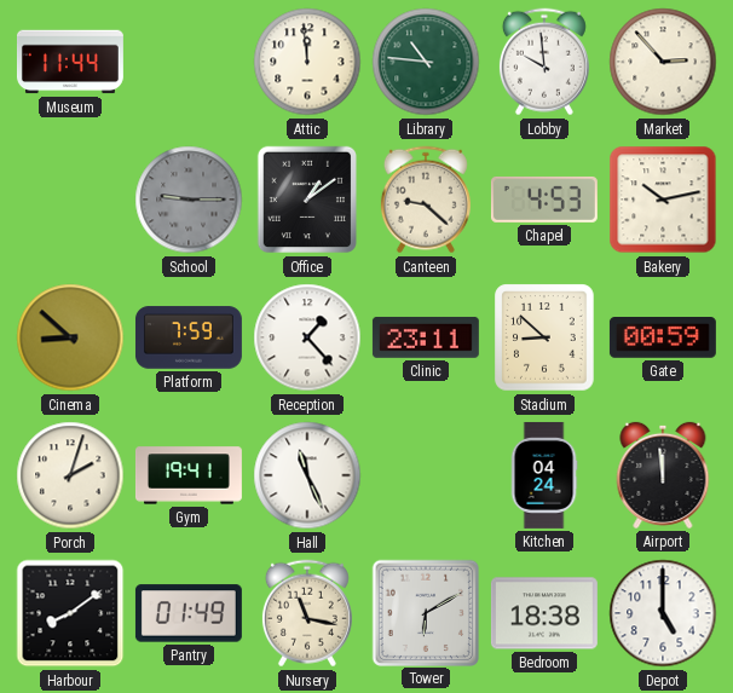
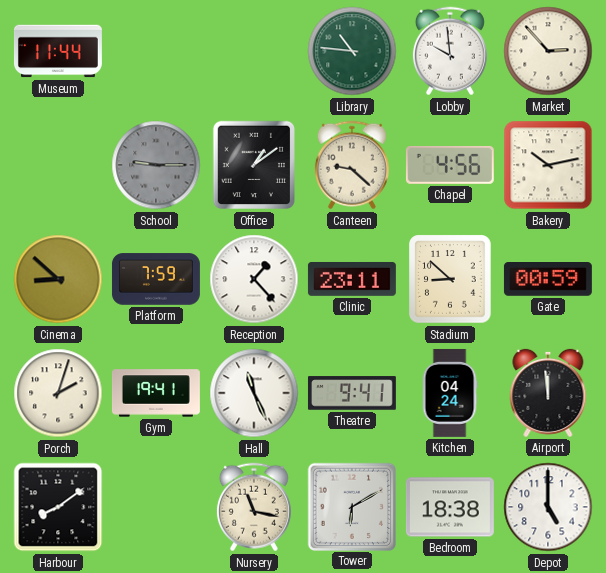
Attic: 11:59 -> none (307, 62)
Chapel: 4:53 -> 4:56 (450, 165)
Theatre: none -> 9:41 (352, 393)
Pantry: 01:49 -> none (189, 613)
